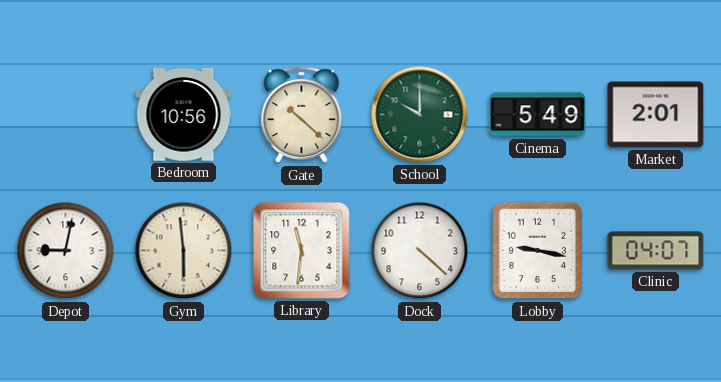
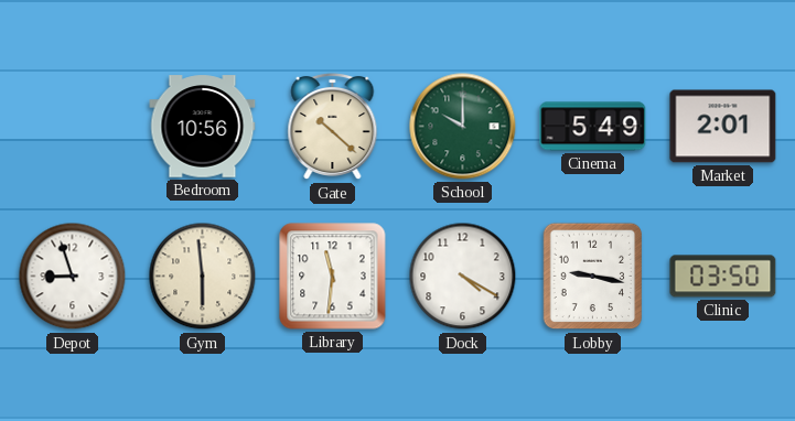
Depot: 9:02 -> 8:57 (73, 277)
Dock: 4:22 -> 4:20 (463, 277)
Clinic: 04:07 -> 03:50 (723, 277)
